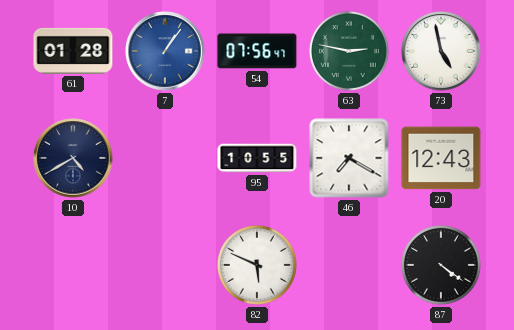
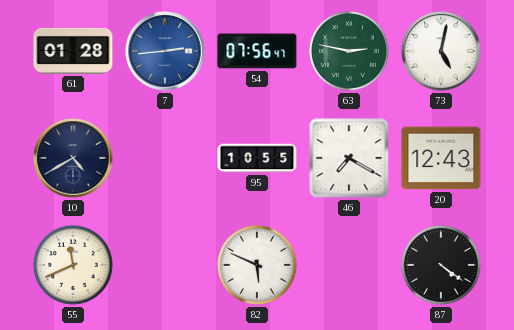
7: 1:06 -> 2:44 (165, 51)
73: 4:58 -> 5:02 (441, 51)
55: none -> 11:41 (73, 265)
